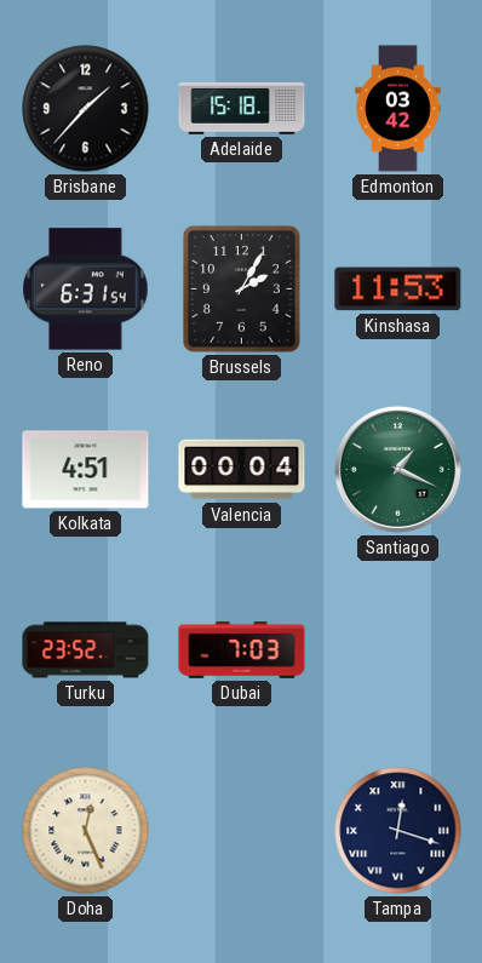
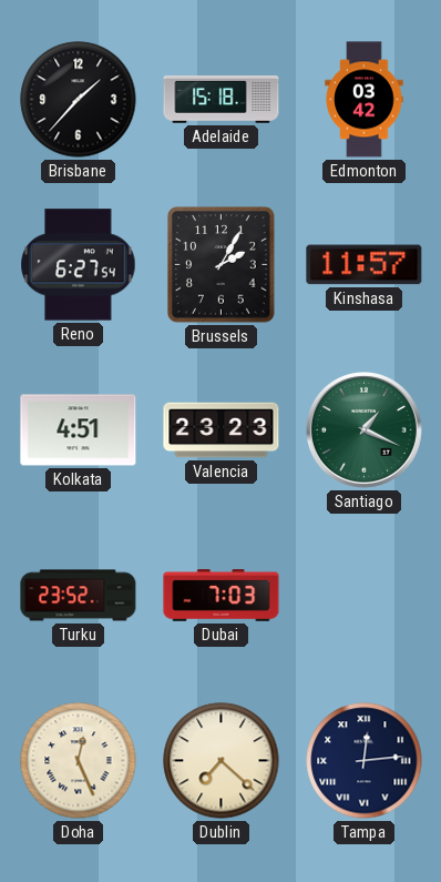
Reno: 6:31 -> 6:27 (79, 265)
Kinshasa: 11:53 -> 11:57 (365, 265)
Valencia: 00:04 -> 23:23 (222, 430)
Dublin: none -> 7:22 (222, 761)
Tampa: 12:18 -> 12:14 (365, 761)
